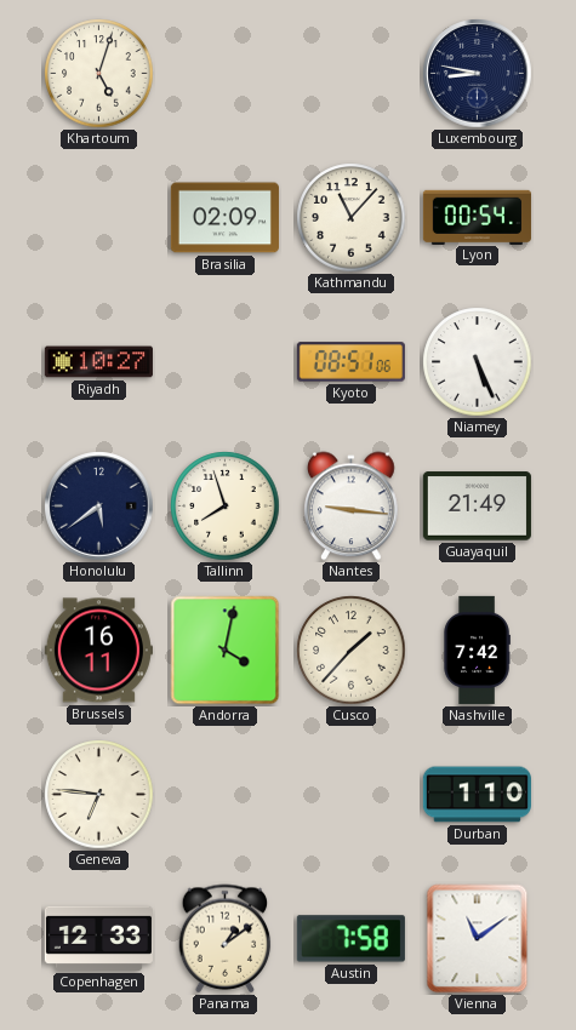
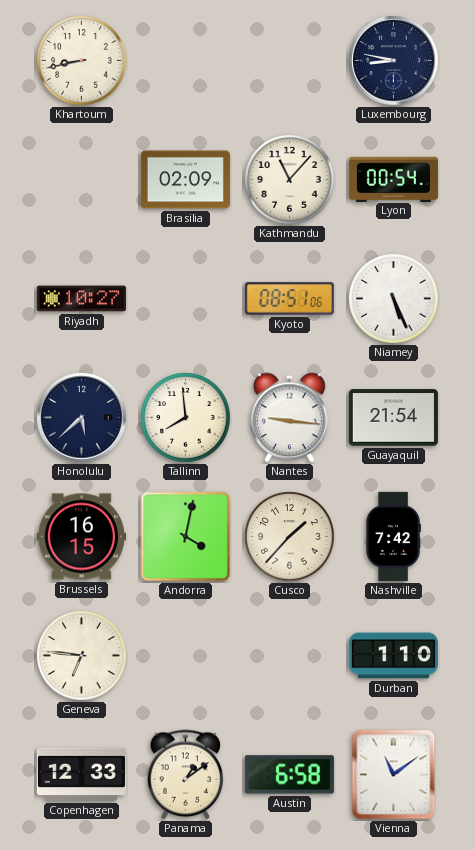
Khartoum: 5:03 -> 8:43 (82, 61)
Honolulu: 5:39 -> 5:38 (82, 418)
Tallinn: 7:57 -> 7:59 (186, 418)
Guayaquil: 21:49 -> 21:54 (393, 418)
Brussels: 16:11 -> 16:15 (81, 537)
Austin: 7:58 -> 6:58 (289, 775)
